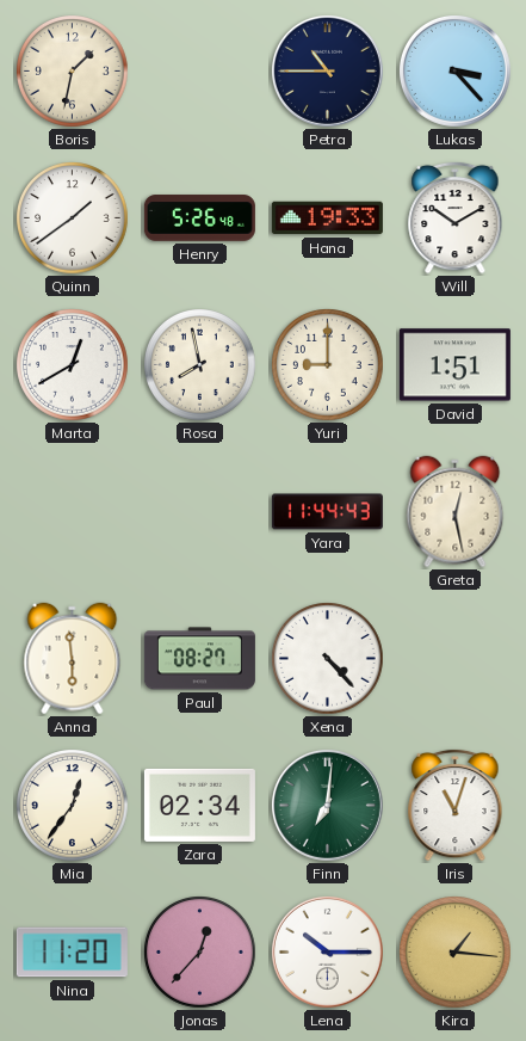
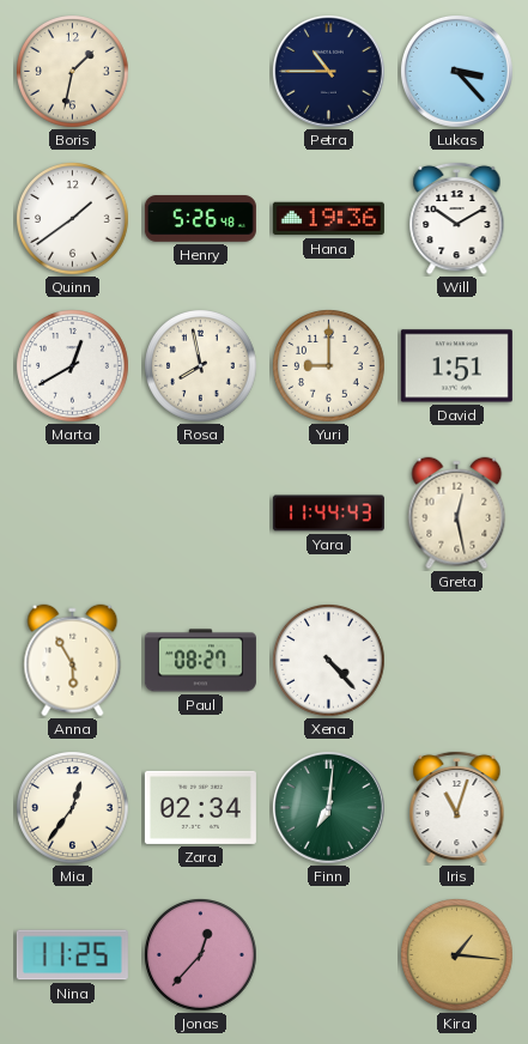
Hana: 19:33 -> 19:36 (328, 219)
Anna: 5:59 -> 5:55 (73, 661)
Nina: 11:20 -> 11:25 (72, 955)
Lena: 10:15 -> none (327, 951)
